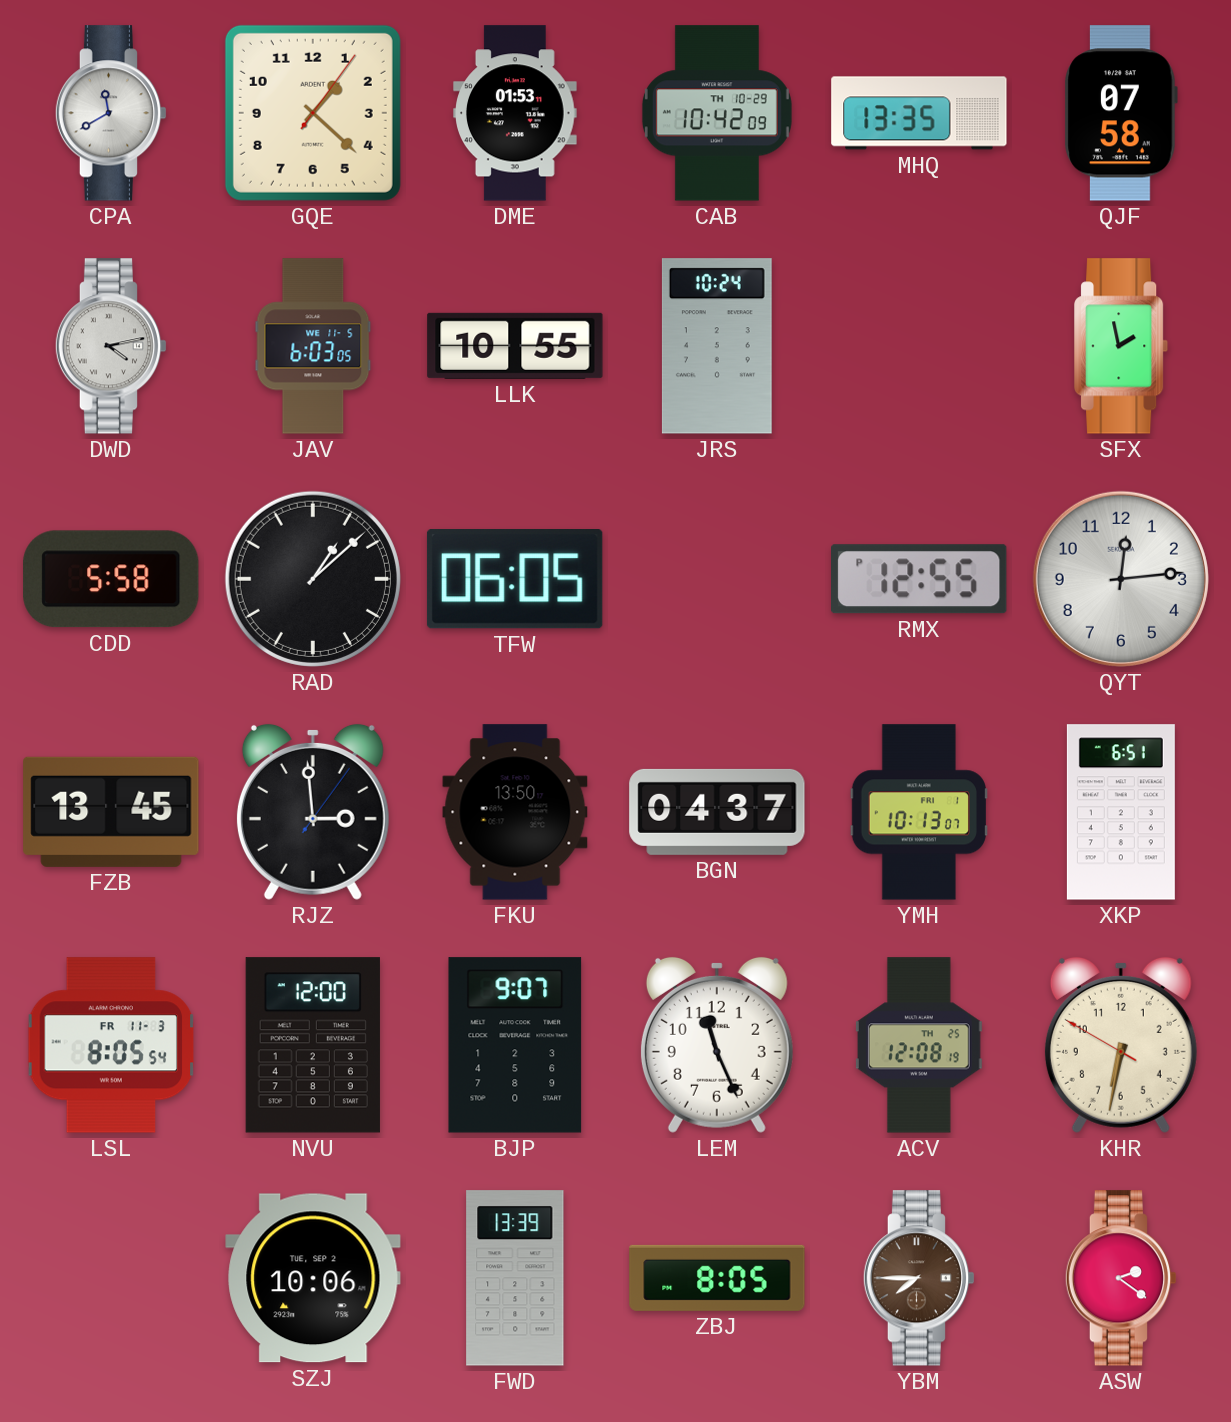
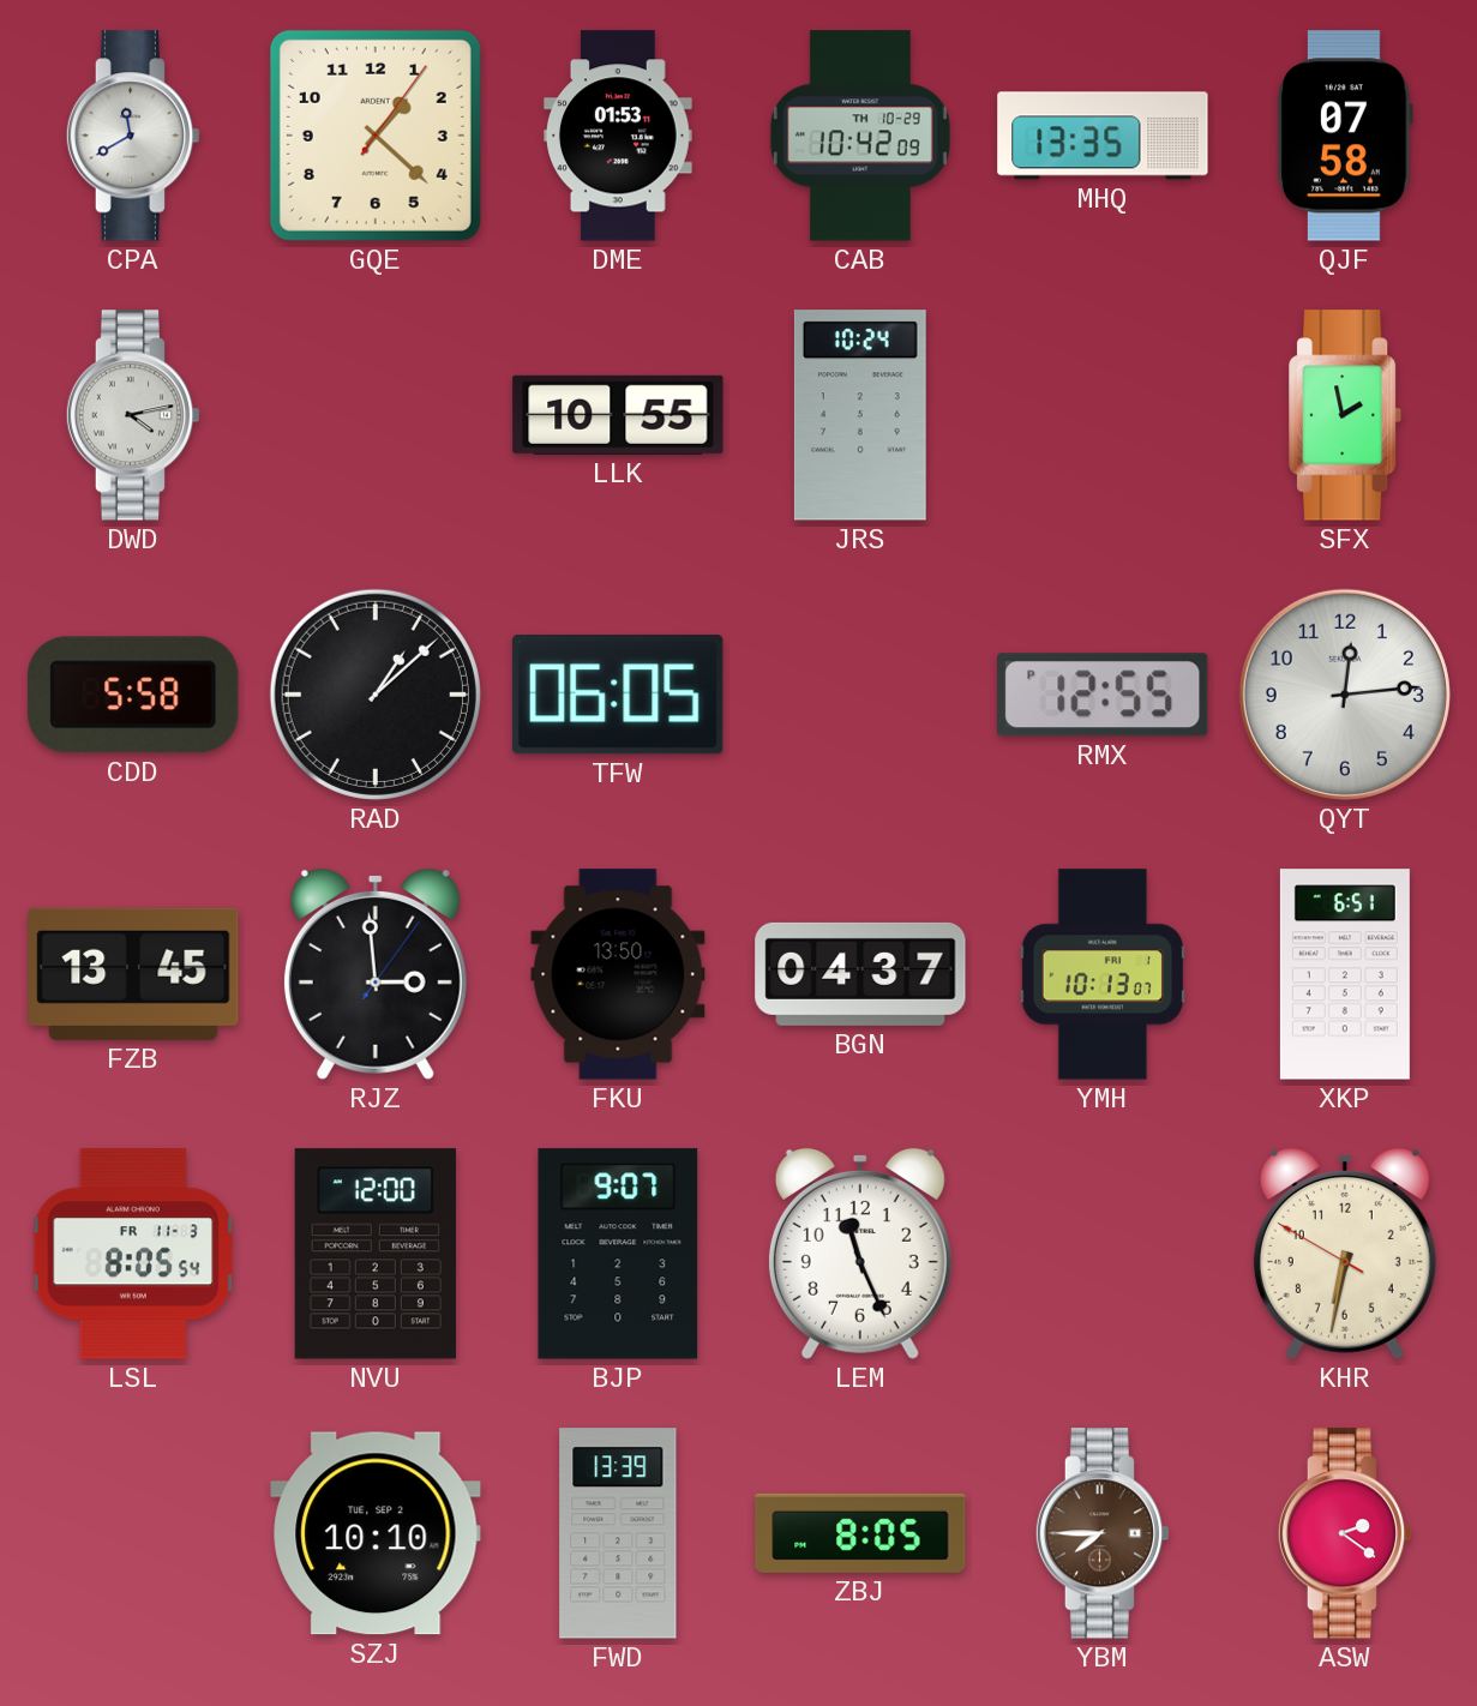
JAV: 6:03 -> none (313, 346)
ACV: 12:08 -> none (919, 1045)
SZJ: 10:06 -> 10:10 (376, 1533)
